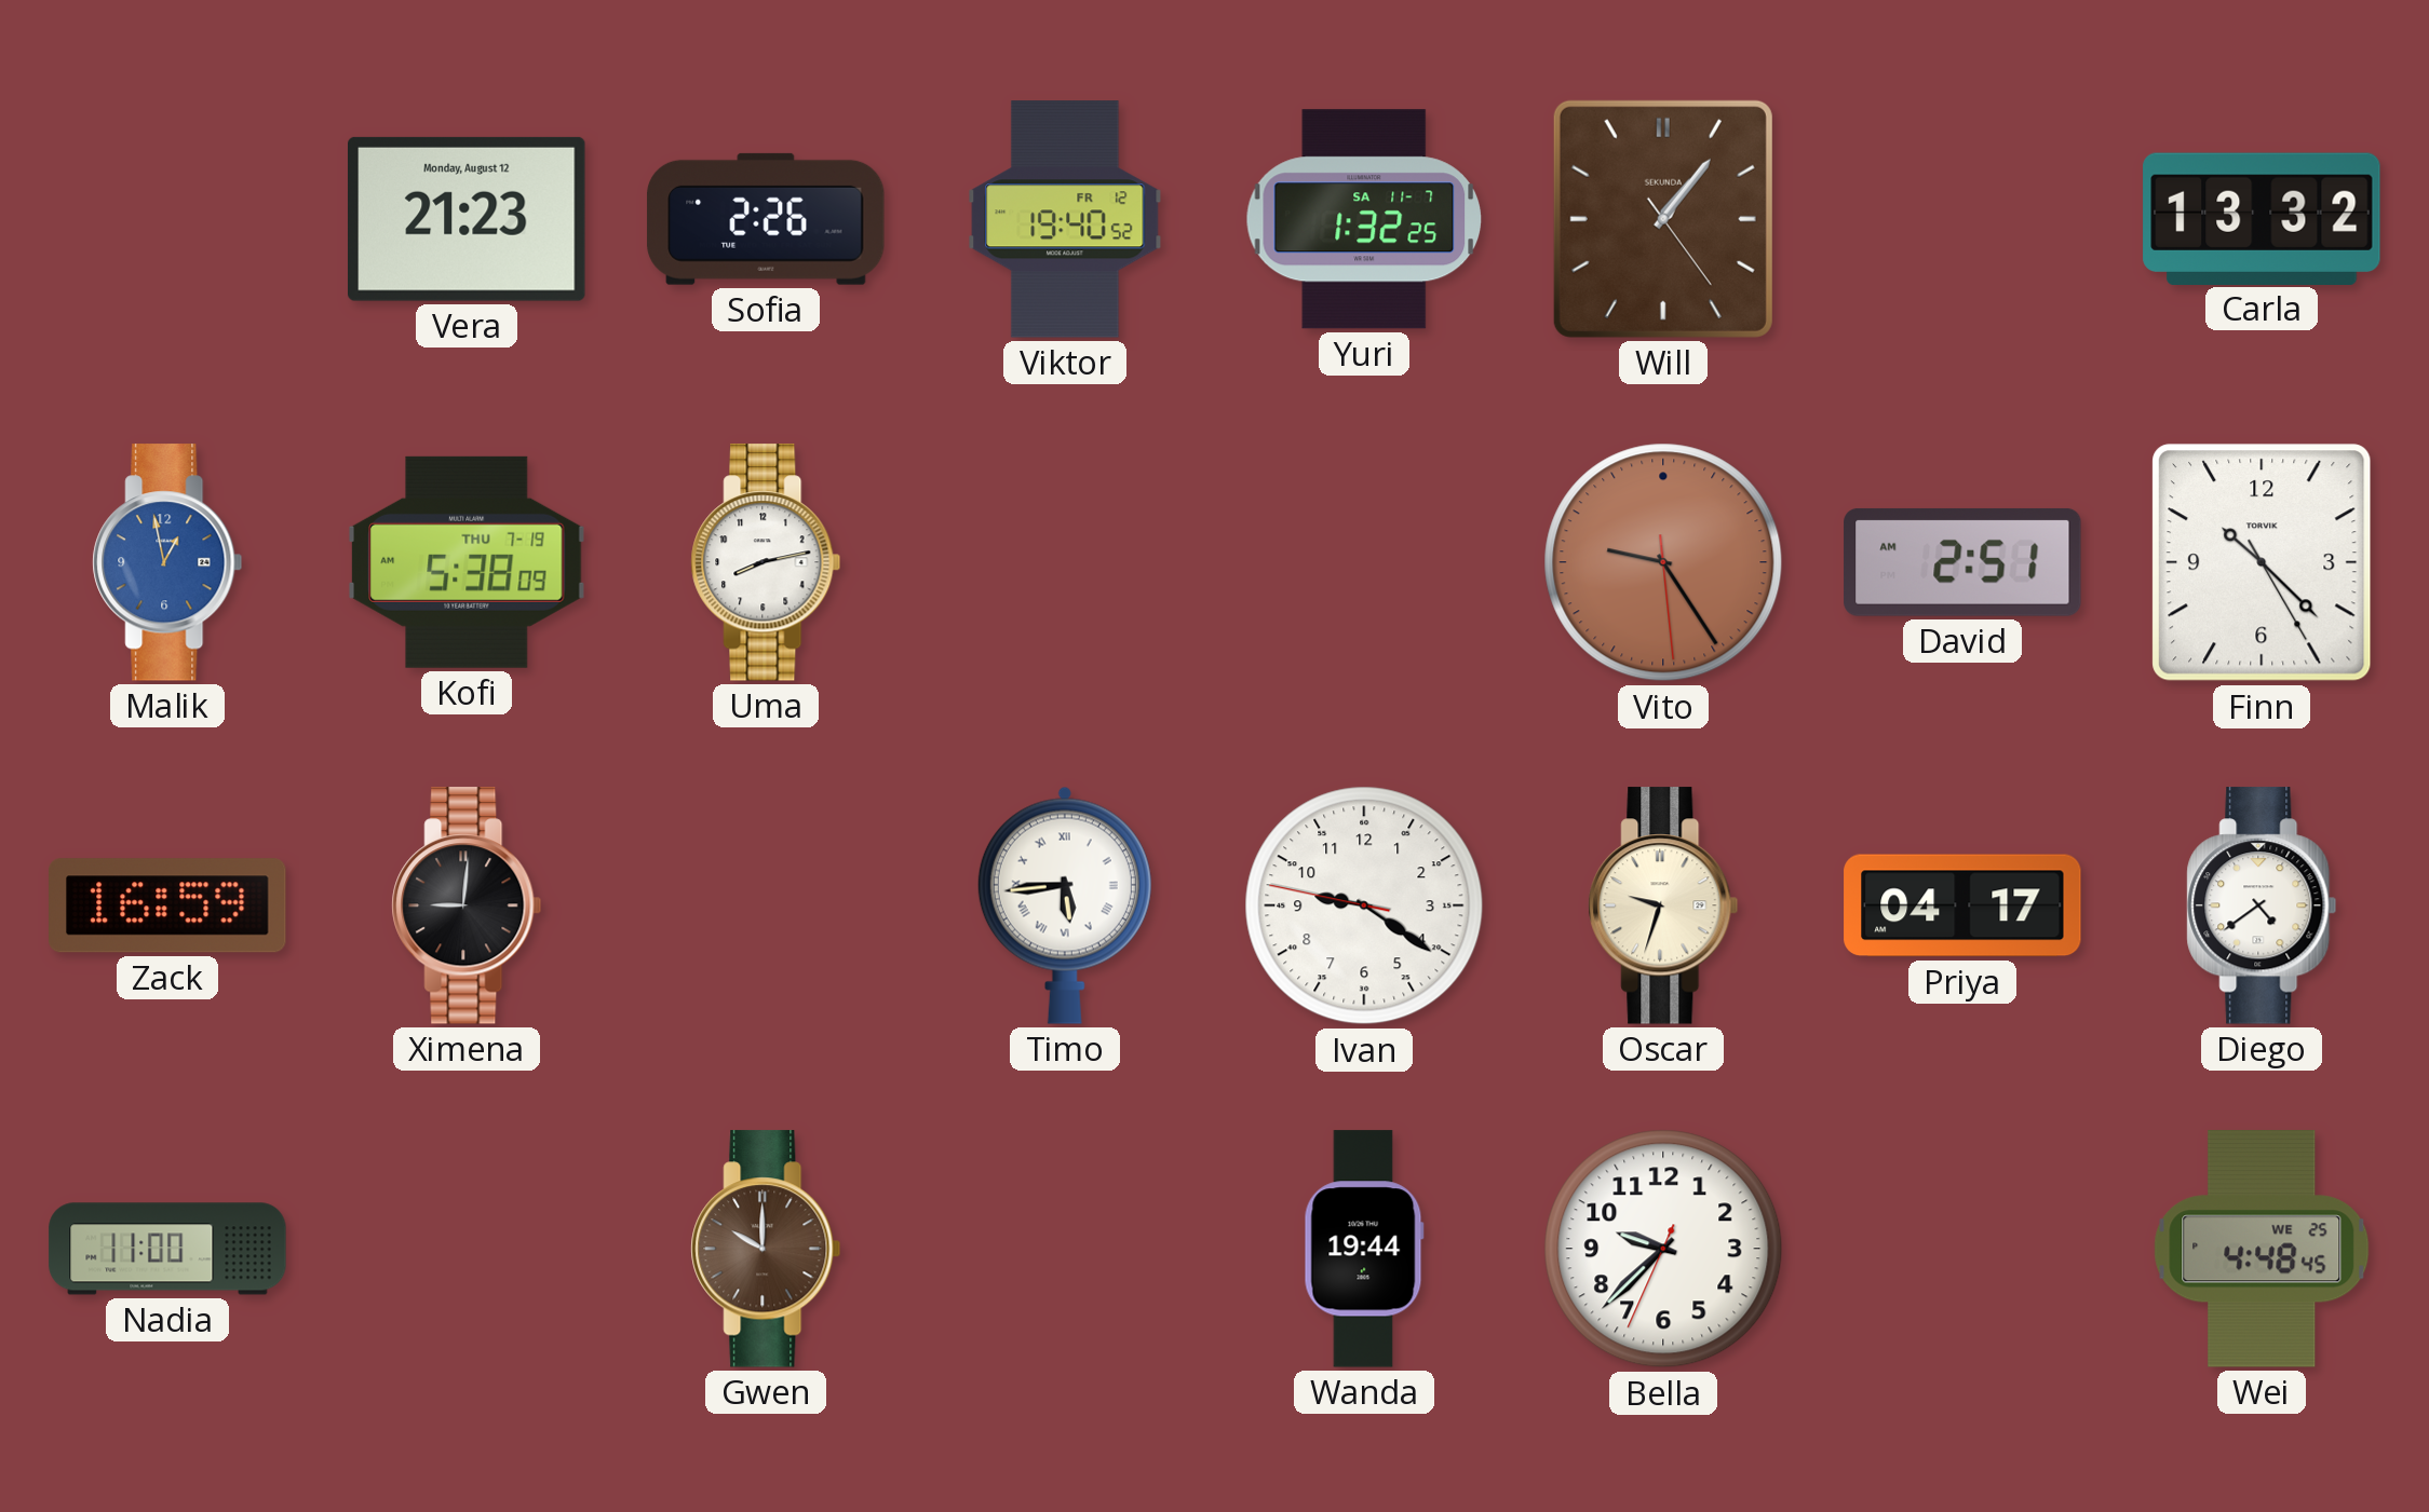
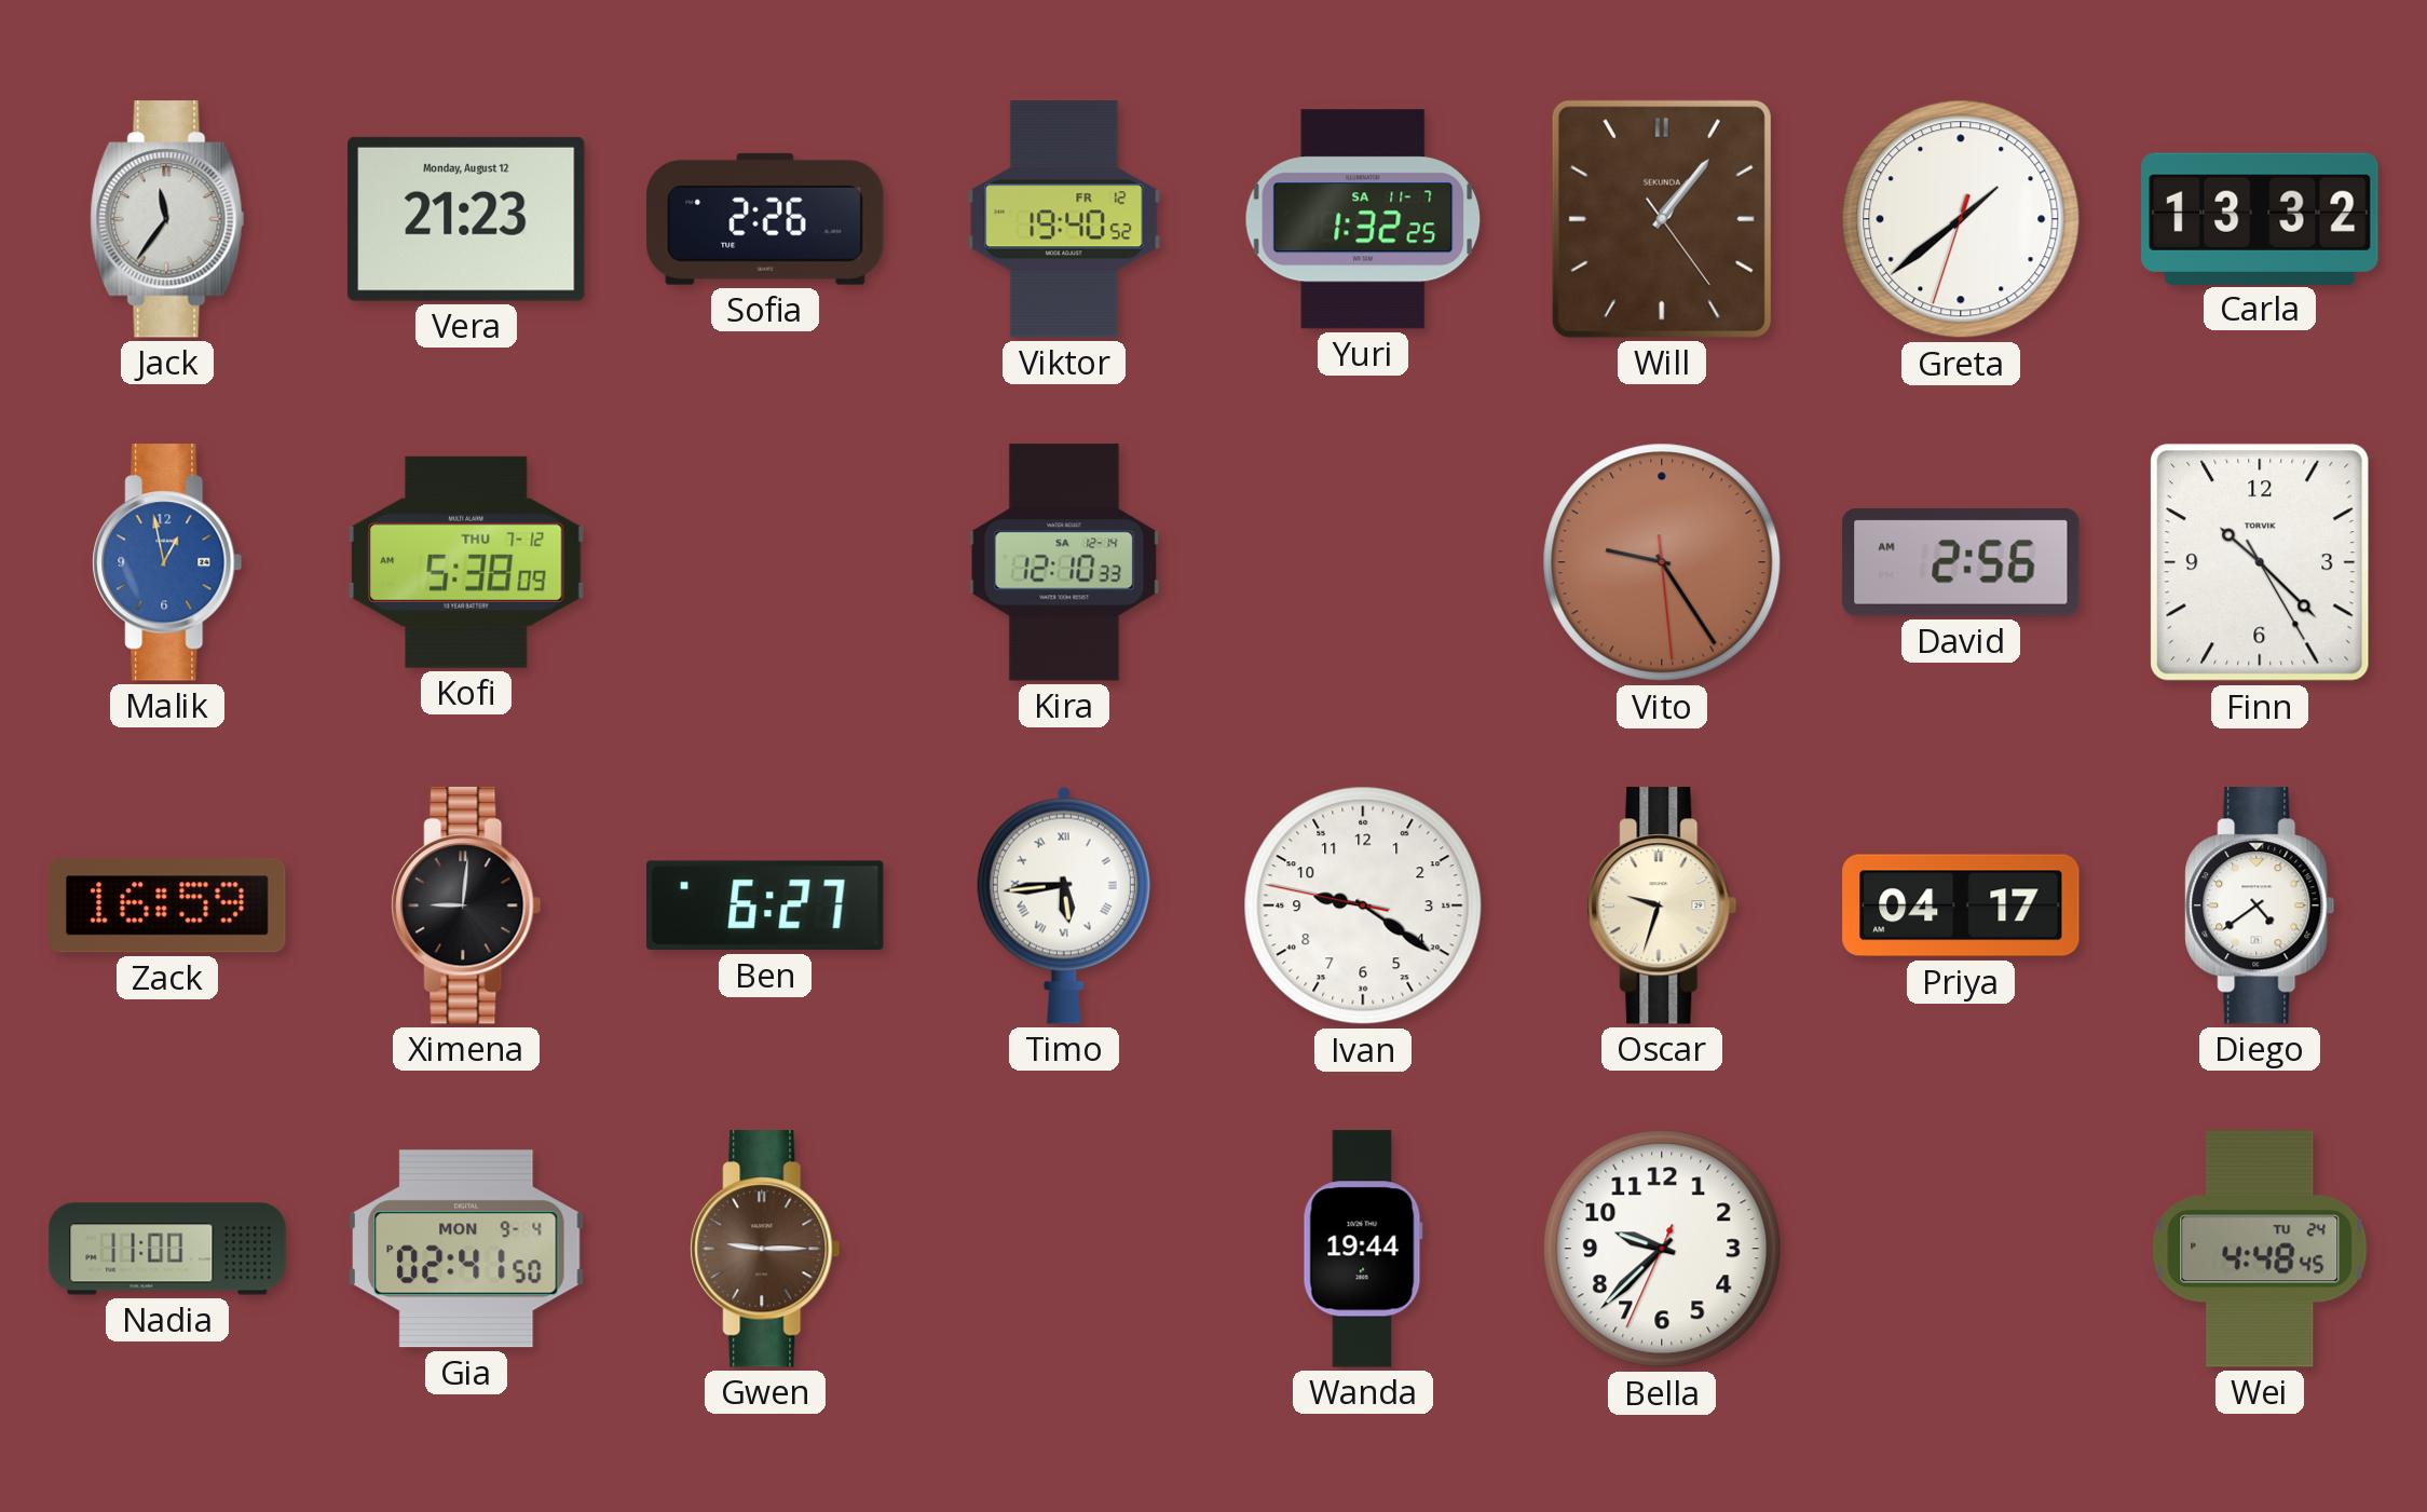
Jack: none -> 11:36 (167, 219)
Greta: none -> 1:38 (1961, 219)
Kofi date: THU 7-19 -> THU 7-12 (466, 562)
Uma: 8:13 -> none (766, 562)
Kira: none -> 12:10 (1064, 562)
David: 2:51 -> 2:56 (1961, 562)
Ben: none -> 6:27 (765, 905)
Gia: none -> 02:41 (466, 1249)
Gwen: 10:00 -> 9:15 (765, 1249)
Wei date: WE 25 -> TU 24 (2260, 1249)
